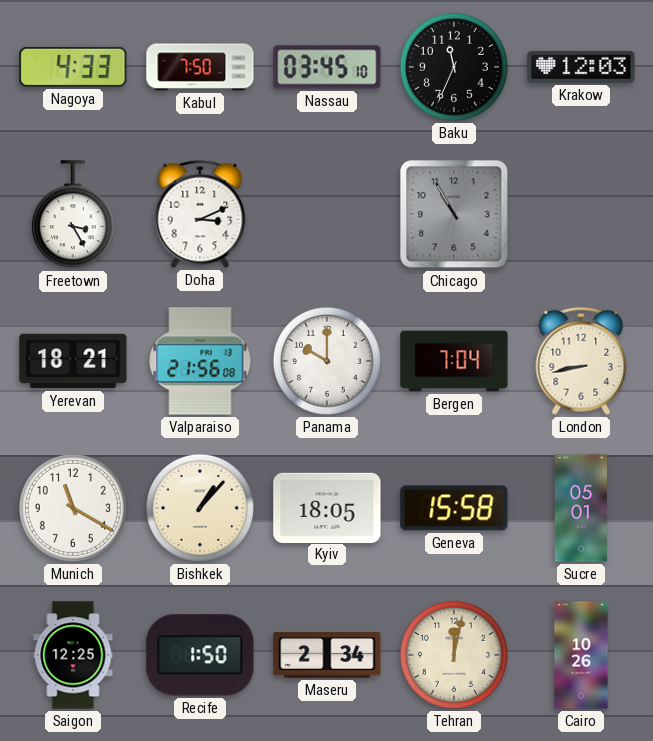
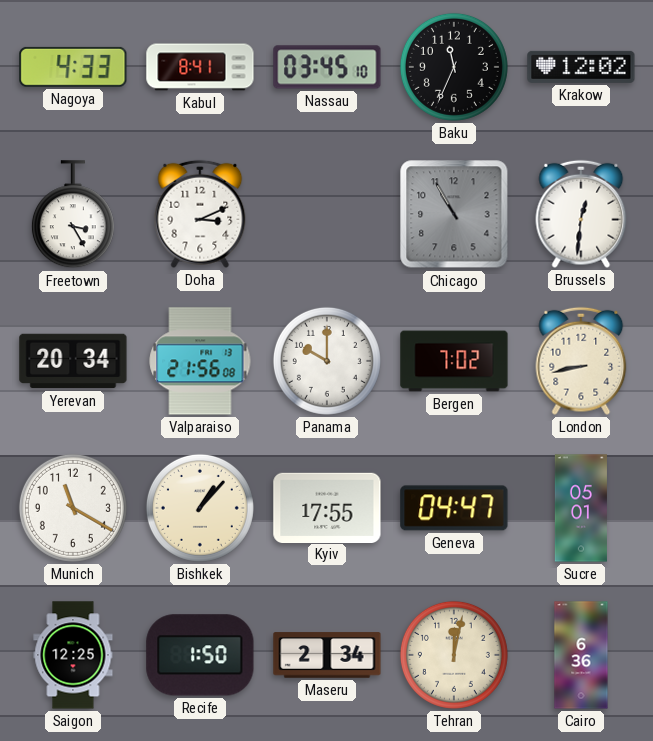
Kabul: 7:50 -> 8:41 (200, 67)
Krakow: 12:03 -> 12:02 (581, 67)
Brussels: none -> 12:31 (581, 214)
Yerevan: 18:21 -> 20:34 (73, 361)
Bergen: 7:04 -> 7:02 (454, 361)
Kyiv: 18:05 -> 17:55 (327, 507)
Geneva: 15:58 -> 04:47 (454, 508)
Cairo: 10:26 -> 6:36 (581, 655)
